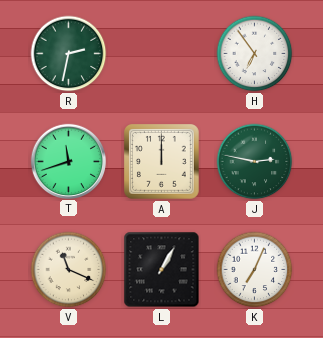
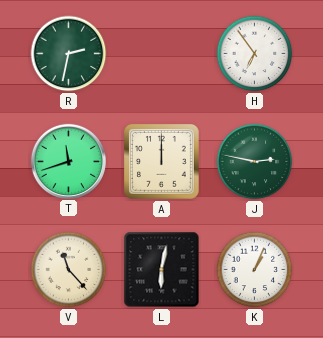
V: 11:19 -> 11:23 (69, 270)
L: 1:05 -> 6:02 (162, 270)
K: 7:04 -> 1:04 (255, 270)
